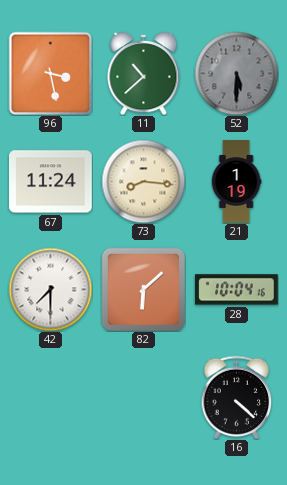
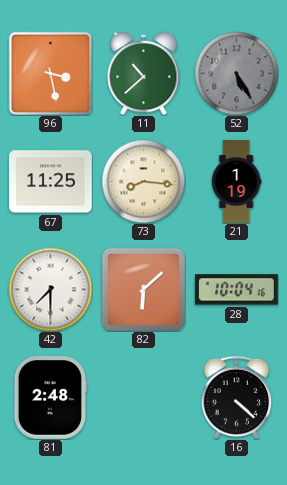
52: 5:30 -> 5:25 (236, 73)
67: 11:24 -> 11:25 (51, 182)
81: none -> 2:48 (50, 398)
